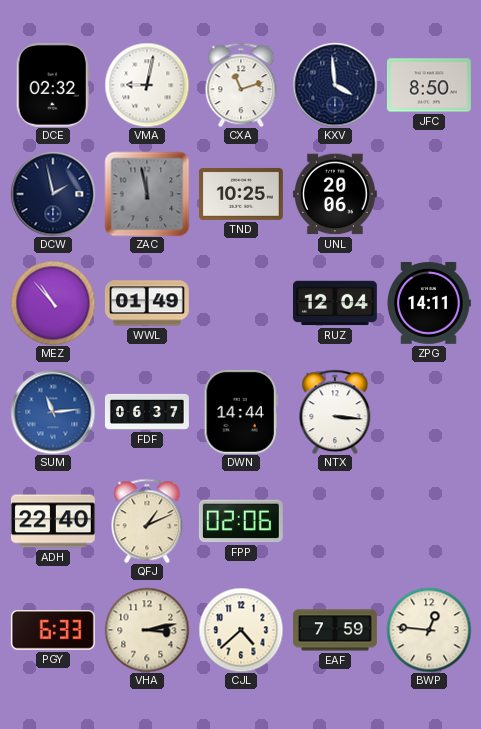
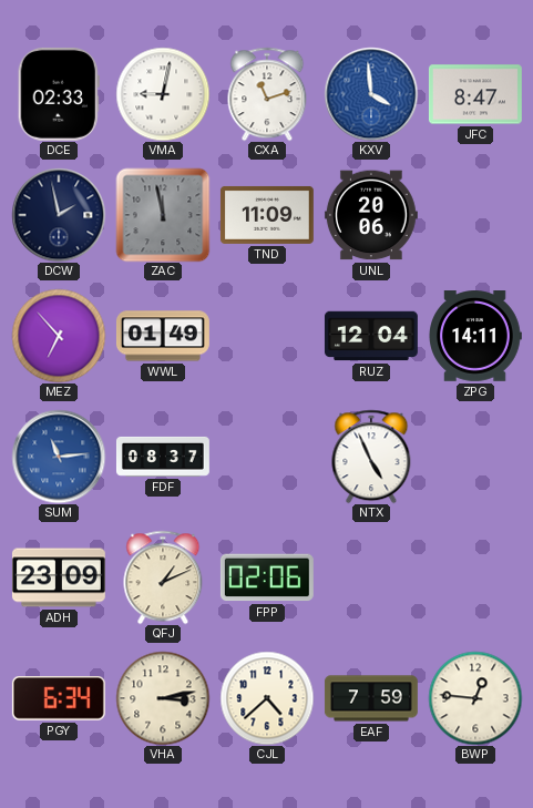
DCE: 02:32 -> 02:33 (59, 94)
KXV dial: navy -> blue (371, 94)
JFC: 8:50 -> 8:47 (475, 94)
TND: 10:25 -> 11:09 (267, 215)
MEZ: 10:53 -> 6:53 (59, 336)
FDF: 06:37 -> 08:37 (163, 457)
DWN: 14:44 -> none (241, 412)
NTX: 3:16 -> 4:56 (371, 457)
ADH: 22:40 -> 23:09 (59, 577)
PGY: 6:33 -> 6:34 (59, 699)
